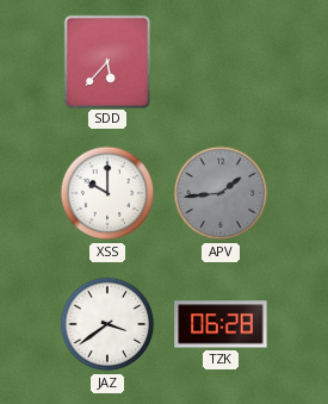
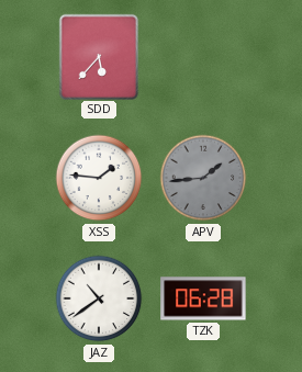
XSS: 10:00 -> 1:46 (99, 178)
JAZ: 3:39 -> 10:39 (99, 298)
